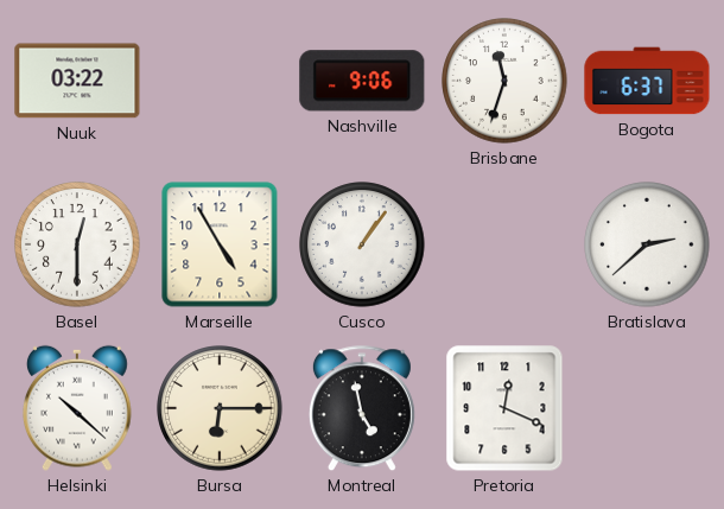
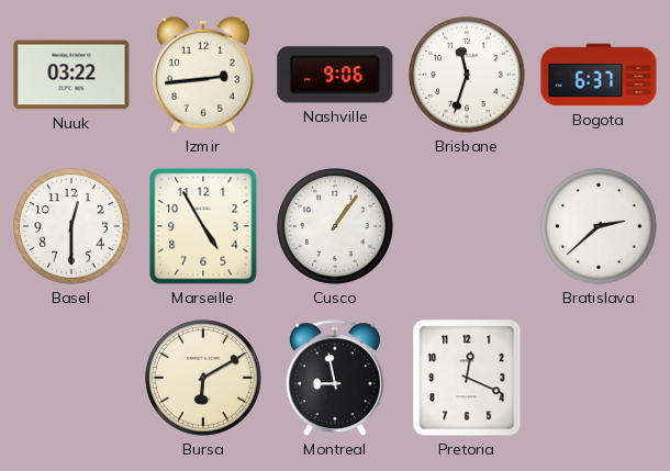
Izmir: none -> 2:44 (203, 75)
Helsinki: 10:22 -> none (77, 408)
Bursa: 6:15 -> 6:10 (203, 378)
Montreal: 4:58 -> 8:58 (335, 379)
